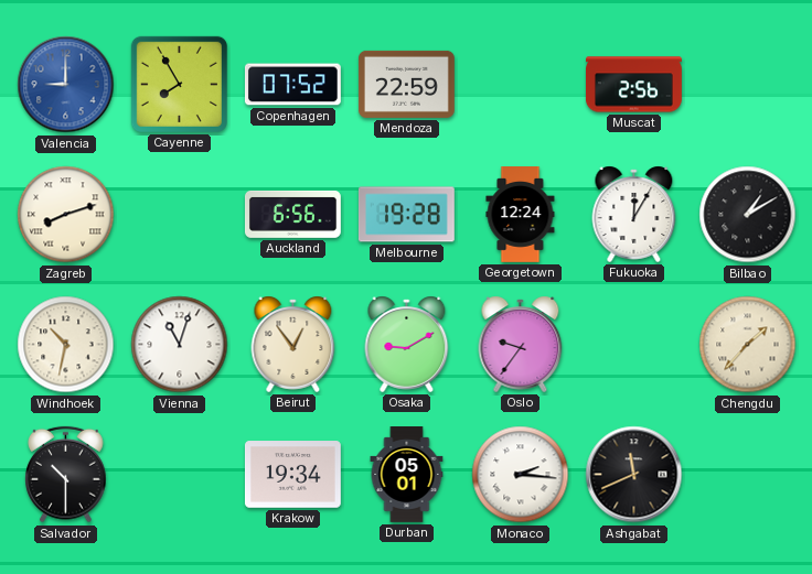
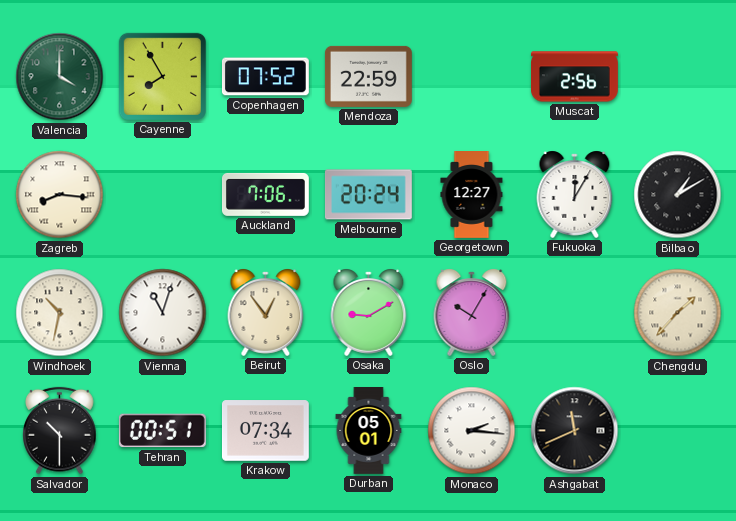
Valencia: 9:00 -> 4:00 (60, 77)
Valencia dial: blue -> green (60, 77)
Zagreb: 8:12 -> 8:16 (60, 195)
Auckland: 6:56 -> 7:06 (265, 194)
Melbourne: 19:28 -> 20:24 (368, 195)
Georgetown: 12:24 -> 12:27 (472, 195)
Oslo: 9:36 -> 10:05 (472, 312)
Tehran: none -> 00:51 (162, 431)
Krakow: 19:34 -> 07:34 (265, 431)
